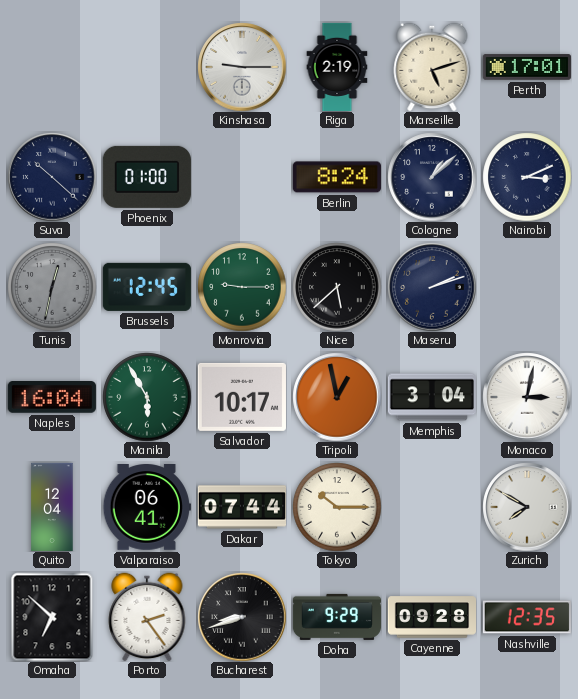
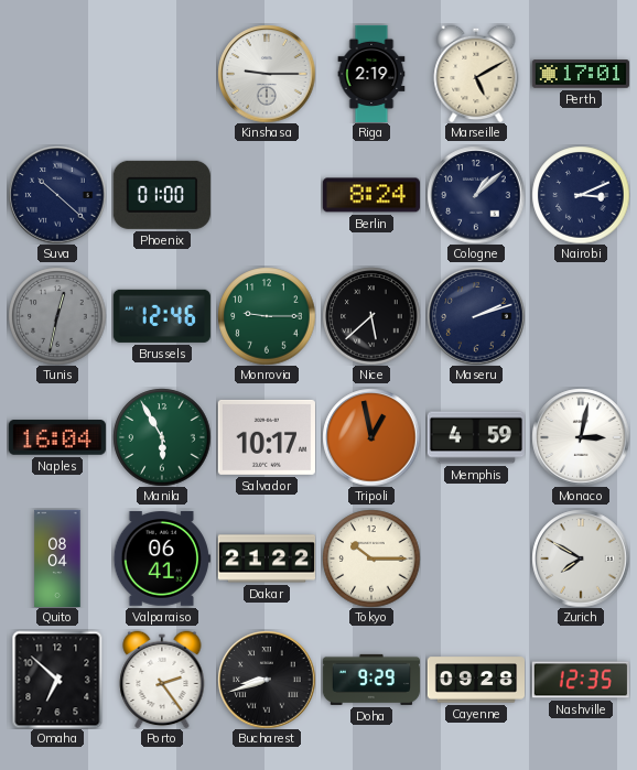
Marseille: 5:12 -> 5:10 (476, 74)
Brussels: 12:45 -> 12:46 (162, 316)
Memphis: 3:04 -> 4:59 (476, 437)
Quito: 12:04 -> 08:04 (57, 557)
Dakar: 07:44 -> 21:22 (266, 558)
